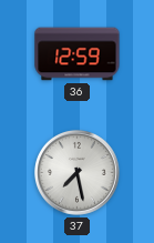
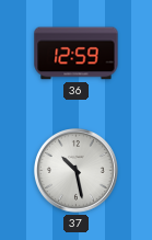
37: 7:28 -> 10:28 (77, 171)
